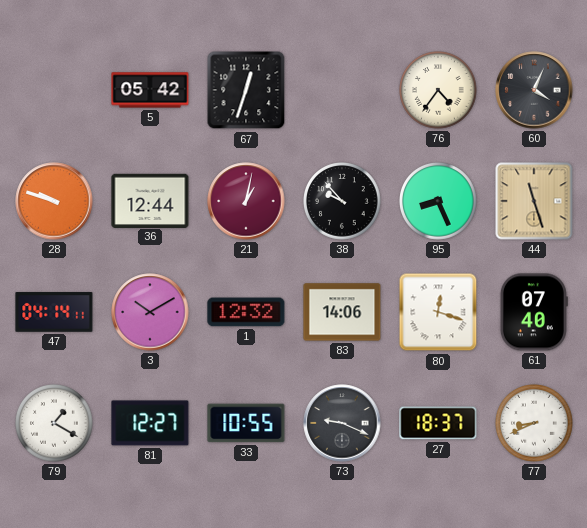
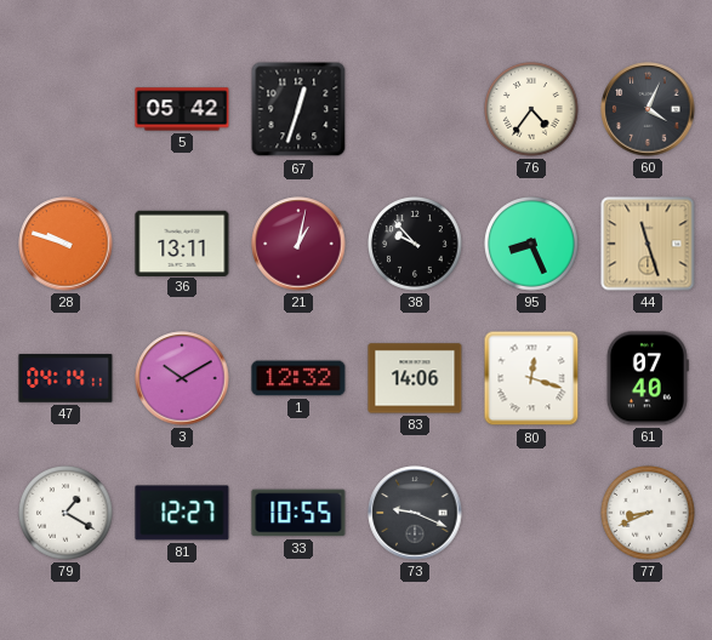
36: 12:44 -> 13:11 (182, 242)
27: 18:37 -> none (438, 423)
